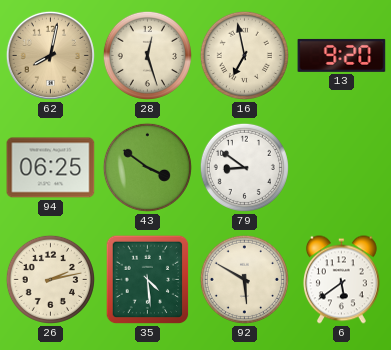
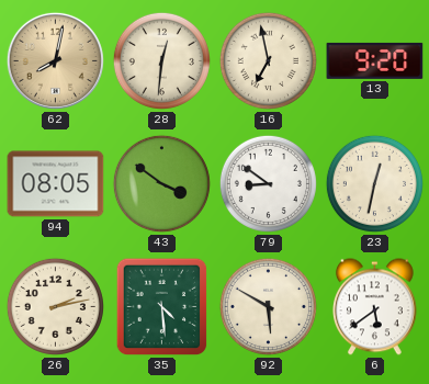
28: 12:27 -> 12:31 (161, 60)
94: 06:25 -> 08:05 (56, 184)
23: none -> 12:32 (374, 183)
